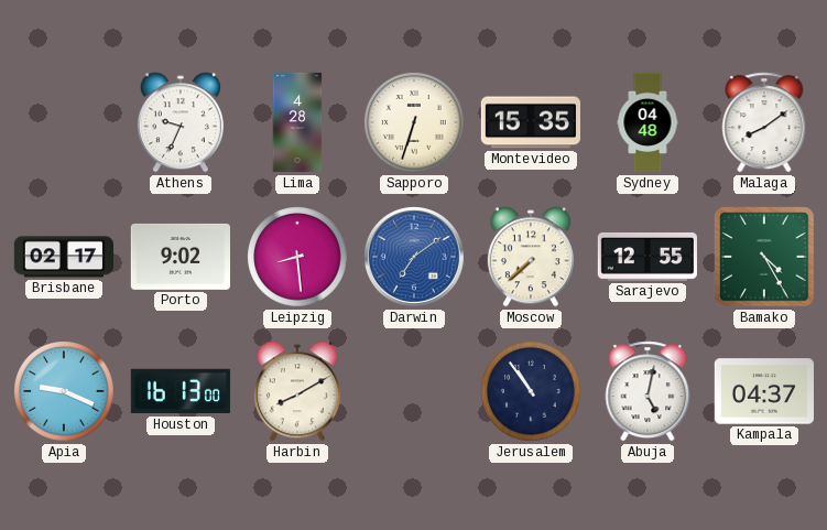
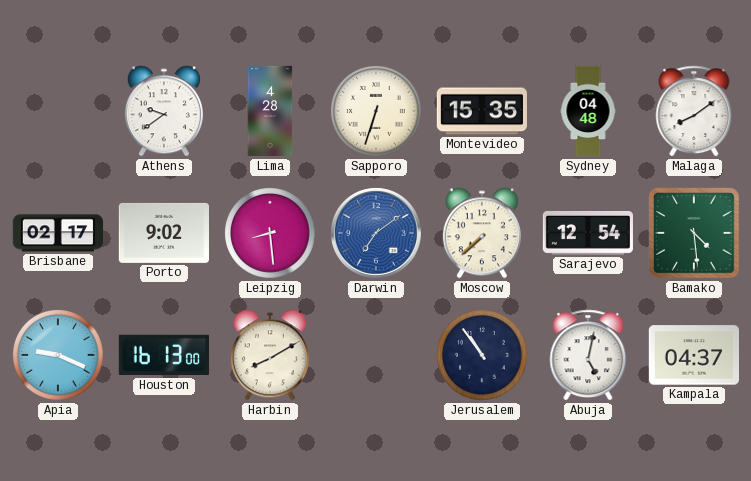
Athens: 9:34 -> 9:39 (164, 111)
Sarajevo: 12:55 -> 12:54 (587, 233)
Bamako: 4:25 -> 4:29 (694, 233)
